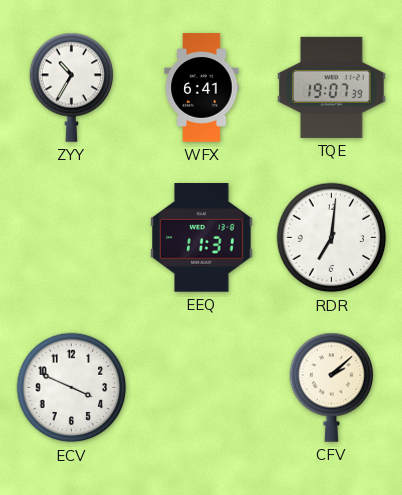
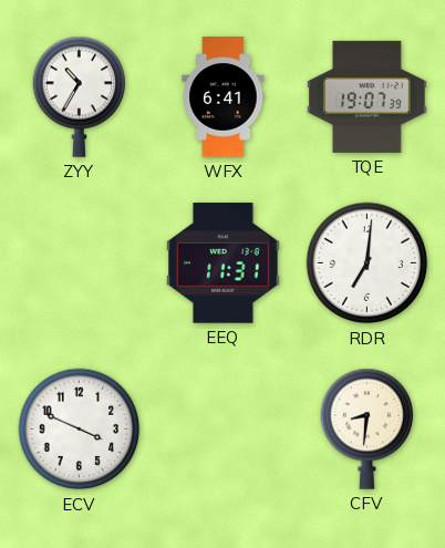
CFV: 2:08 -> 8:31 (368, 428)
